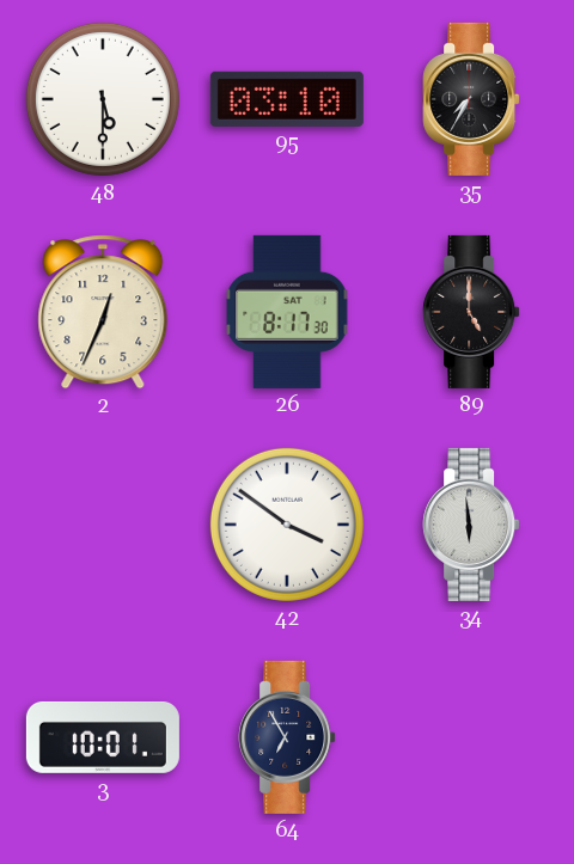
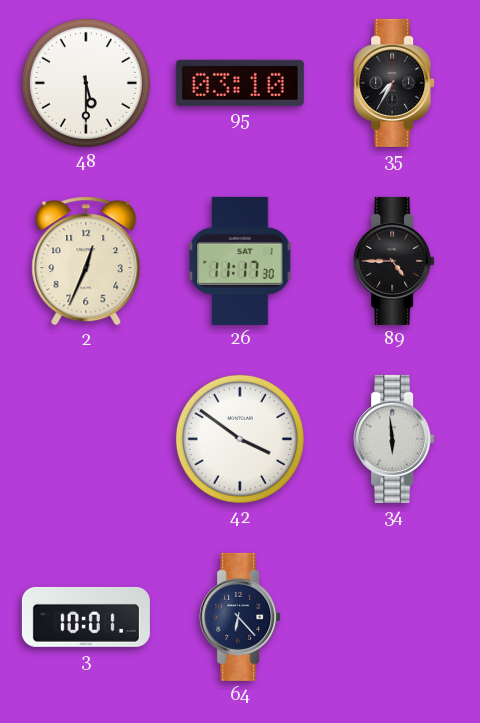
26: 8:17 -> 11:17 (240, 261)
89: 5:00 -> 4:45 (394, 261)
64: 6:55 -> 6:23 (240, 617)
